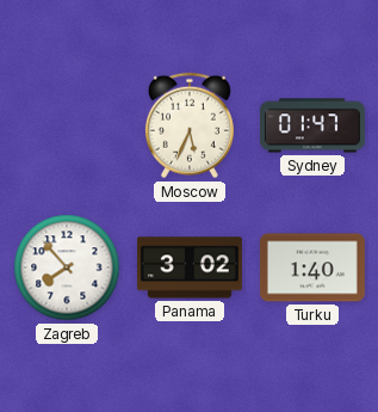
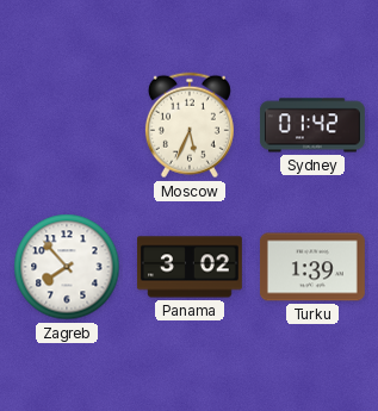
Sydney: 01:47 -> 01:42 (312, 125)
Turku: 1:40 -> 1:39 (312, 267)
